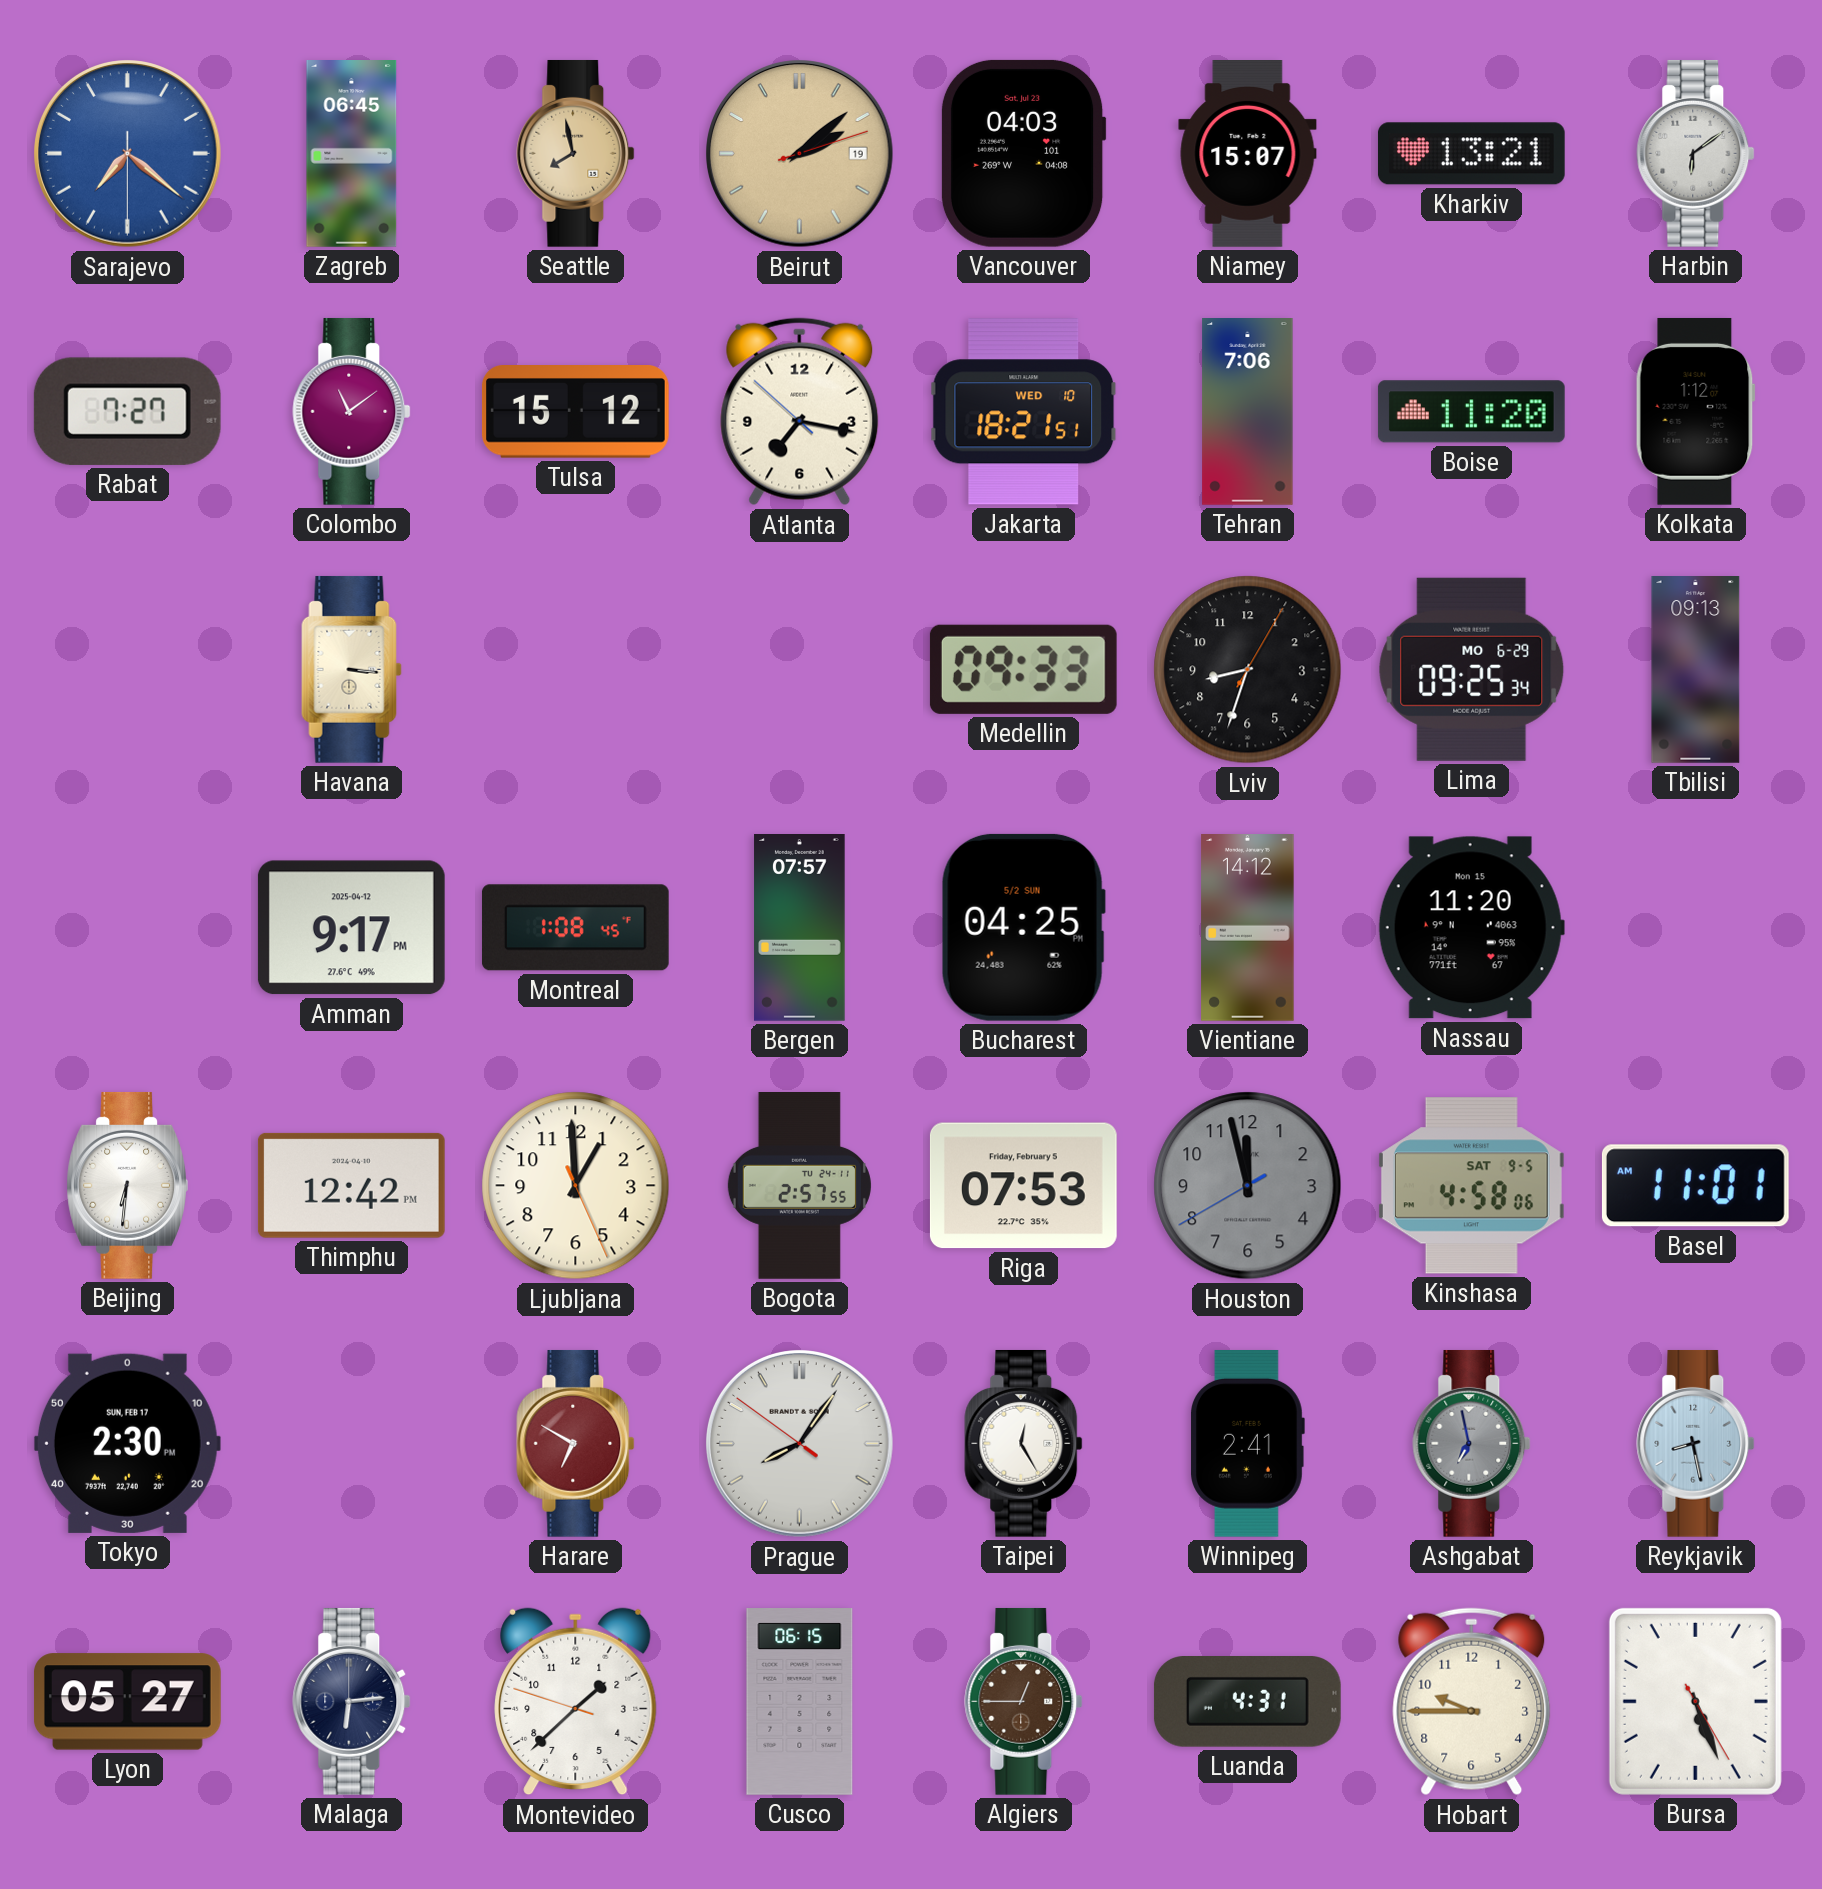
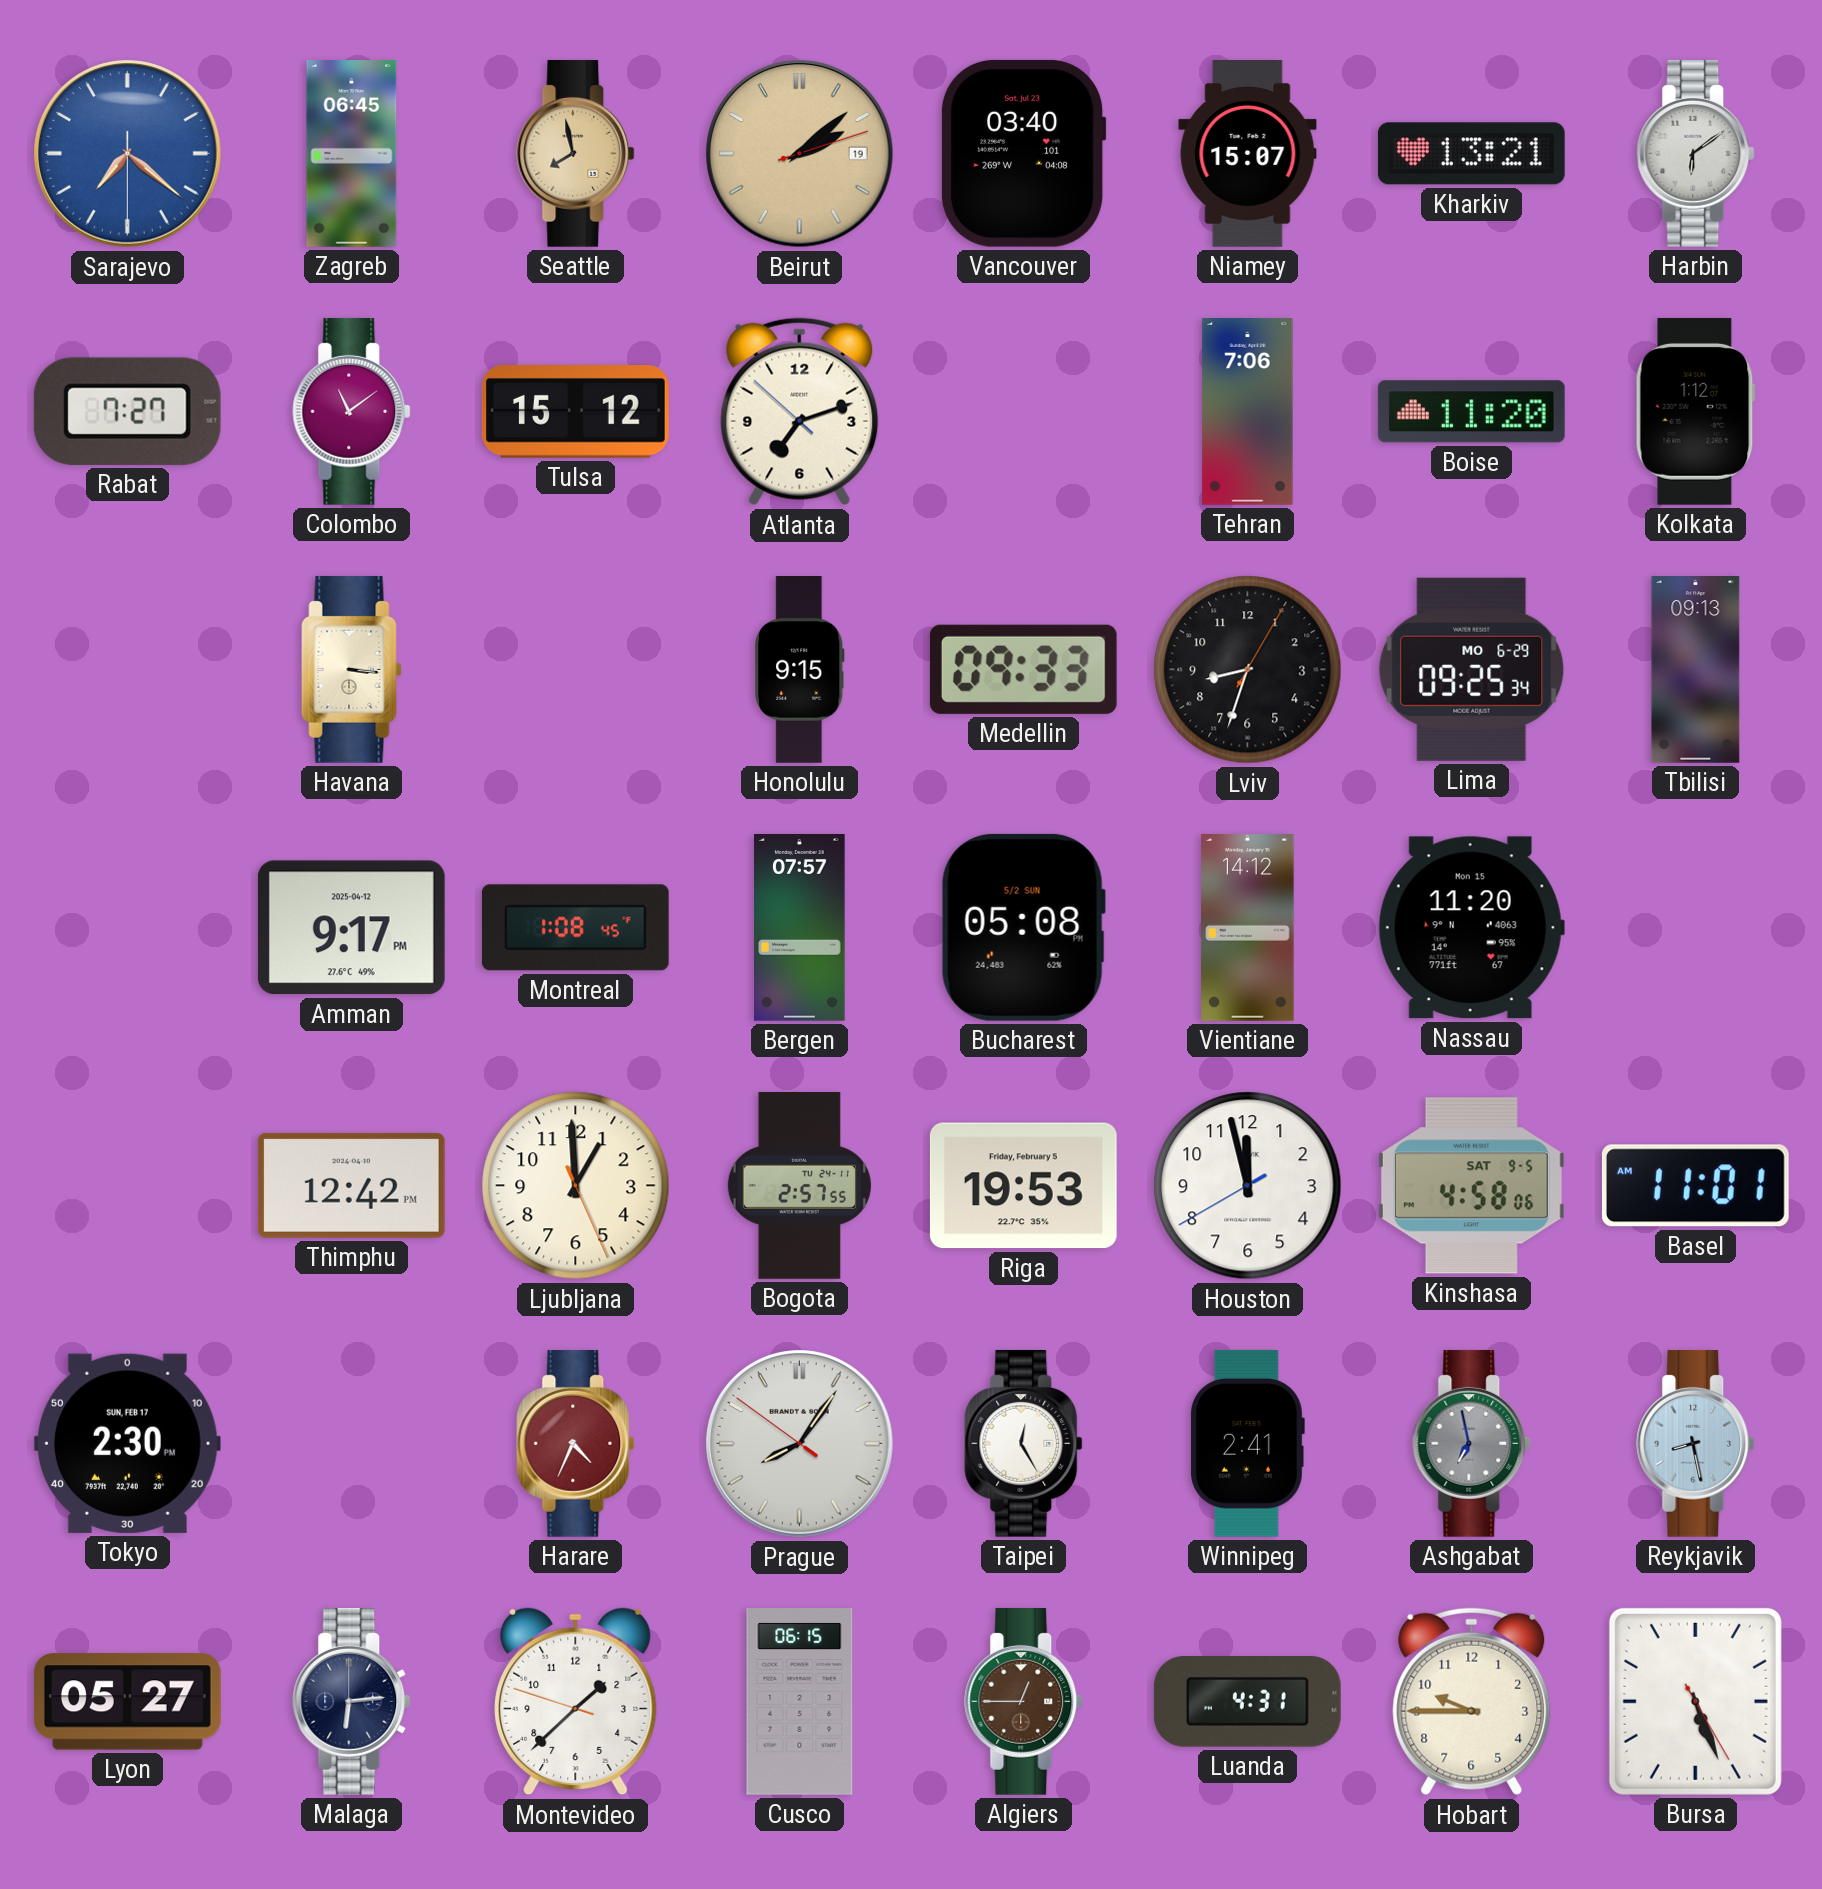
Vancouver: 04:03 -> 03:40 (1023, 153)
Atlanta: 7:16 -> 7:11 (800, 412)
Jakarta: 18:21 -> none (1024, 412)
Honolulu: none -> 9:15 (800, 670)
Bucharest: 04:25 -> 05:08 (1023, 927)
Beijing: 6:31 -> none (127, 1185)
Riga: 07:53 -> 19:53 (1023, 1186)
Houston dial: grey -> white (1248, 1186)
Harare: 6:50 -> 4:34 (576, 1443)
